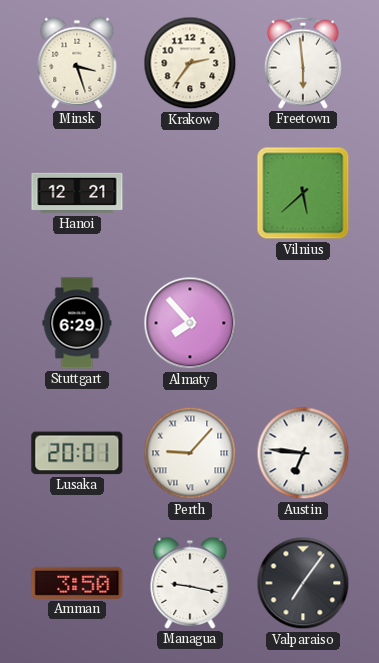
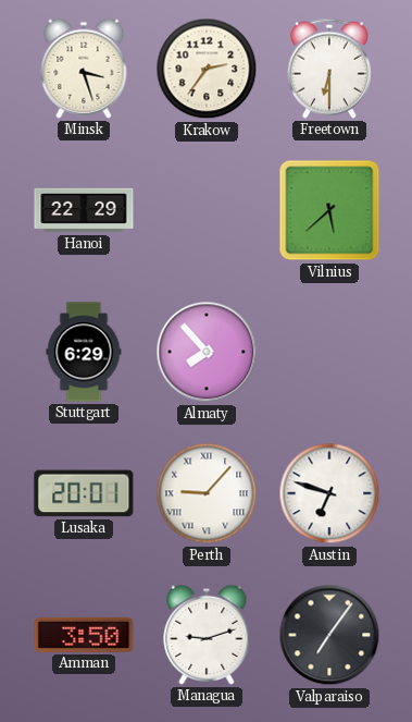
Freetown: 5:59 -> 6:30 (329, 69)
Hanoi: 12:21 -> 22:29 (84, 210)
Austin: 6:46 -> 6:48 (329, 493)
Managua: 9:17 -> 9:12 (207, 635)
